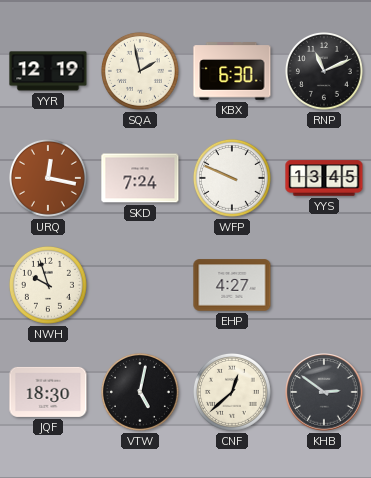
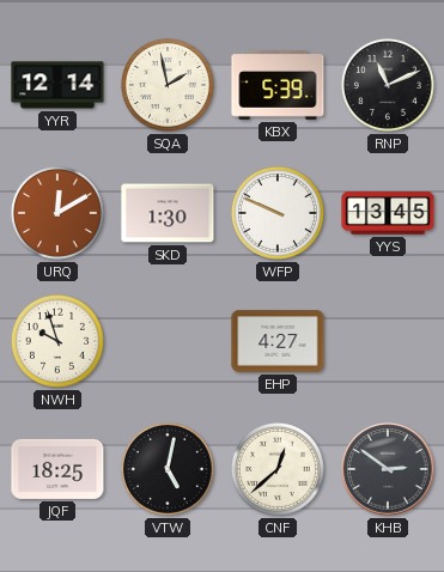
YYR: 12:19 -> 12:14 (57, 85)
KBX: 6:30 -> 5:39 (278, 85)
URQ: 12:17 -> 12:10 (57, 213)
SKD: 7:24 -> 1:30 (168, 213)
JQF: 18:30 -> 18:25 (57, 469)
